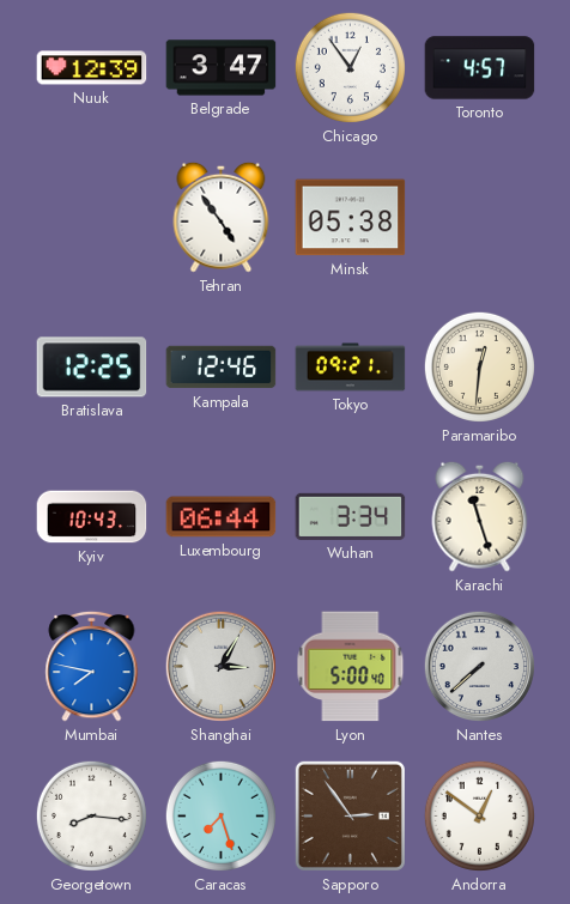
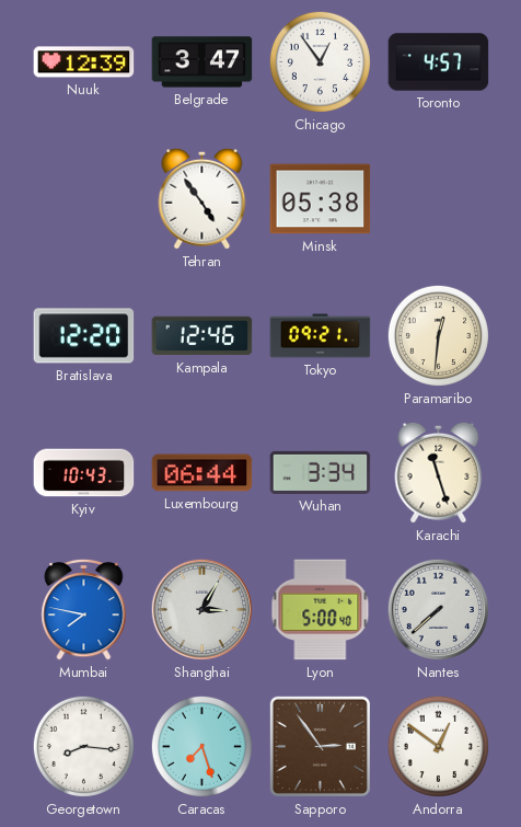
Bratislava: 12:25 -> 12:20 (84, 336)
